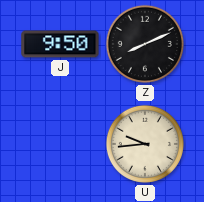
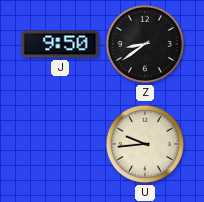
Z: 8:11 -> 8:39 (145, 44)
